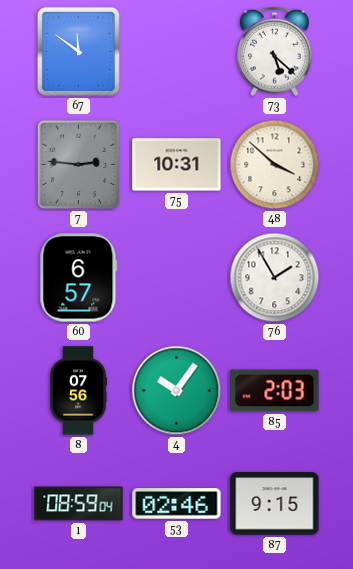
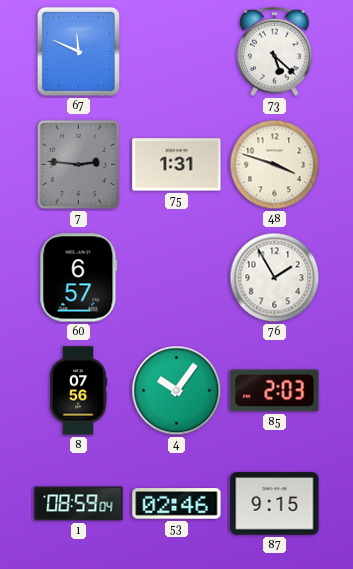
67: 11:51 -> 11:49 (78, 51)
75: 10:31 -> 1:31 (177, 165)
48: 3:52 -> 3:48 (275, 165)
